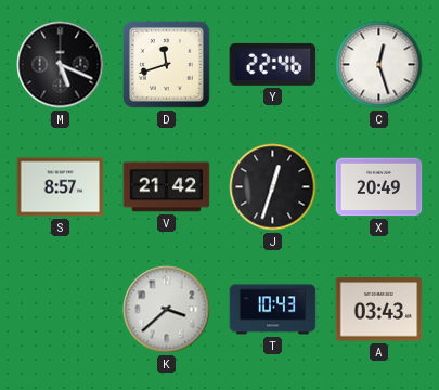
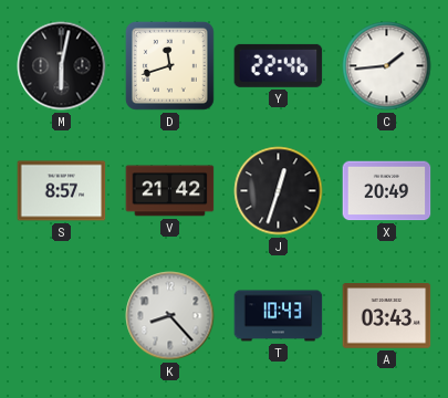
M: 5:19 -> 6:02 (62, 66)
C: 12:27 -> 1:44 (387, 66)
K: 3:38 -> 8:23 (170, 316)
